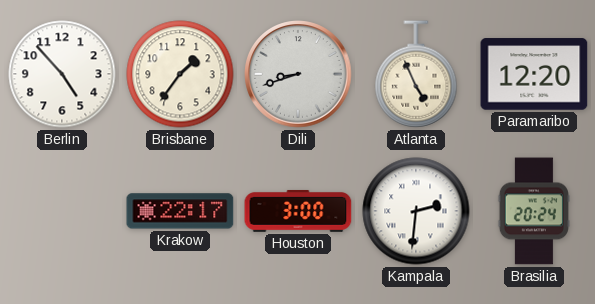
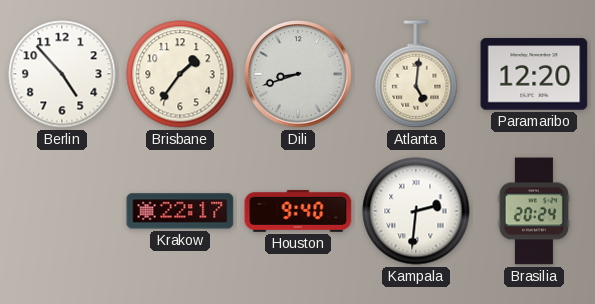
Atlanta: 4:56 -> 5:01 (416, 74)
Houston: 3:00 -> 9:40 (298, 211)
